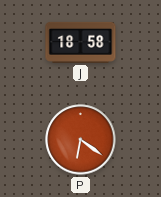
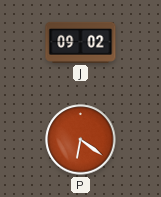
J: 18:58 -> 09:02 (81, 42)
